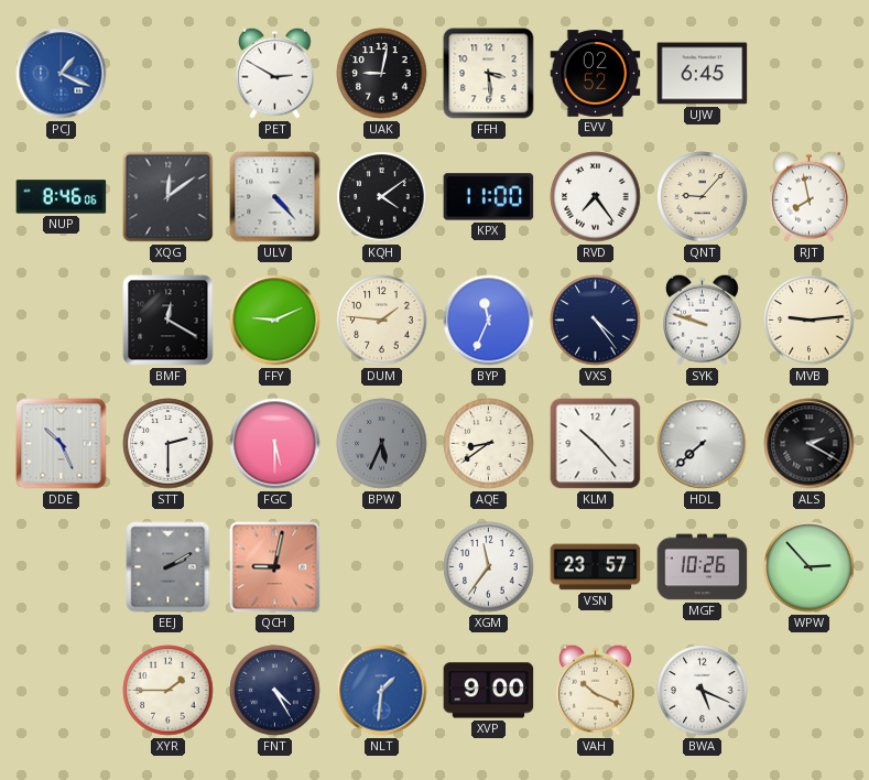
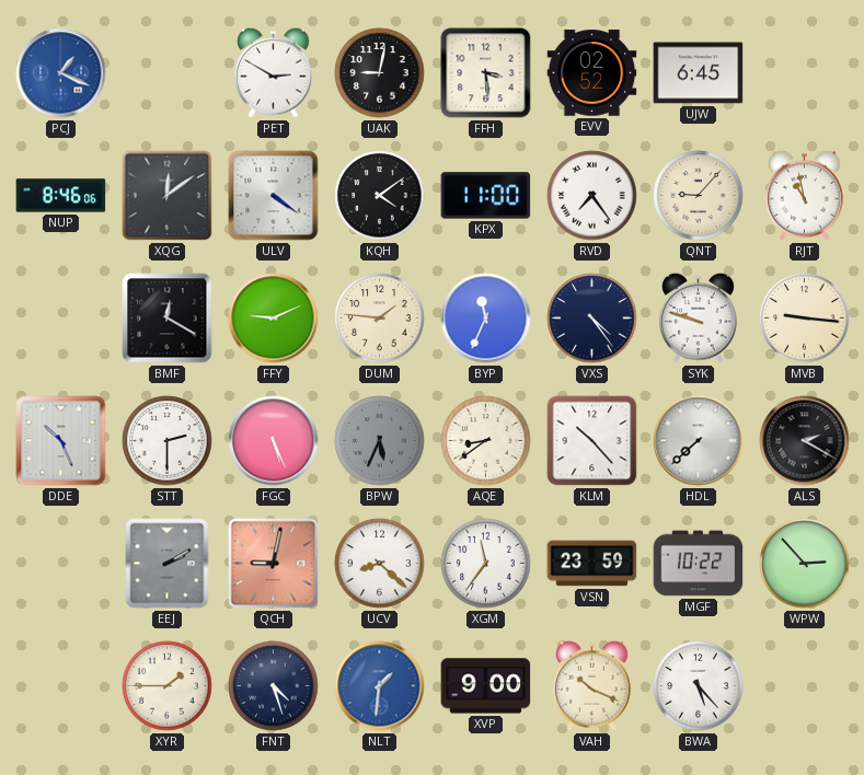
ULV: 4:23 -> 4:21 (274, 196)
RJT: 7:58 -> 10:58 (805, 195)
MVB: 9:14 -> 9:16 (805, 319)
FGC: 5:30 -> 5:26 (274, 441)
UCV: none -> 8:22 (380, 564)
VSN: 23:57 -> 23:59 (592, 564)
MGF: 10:26 -> 10:22 (699, 564)
FNT: 4:25 -> 4:27 (274, 686)
BWA: 5:19 -> 5:23 (699, 686)
